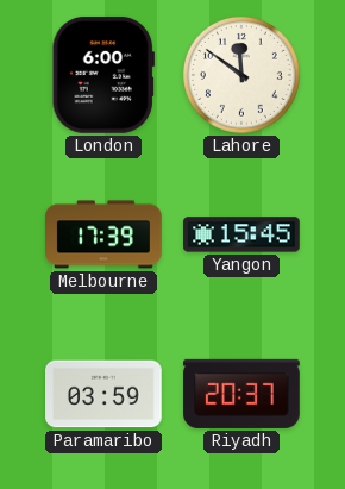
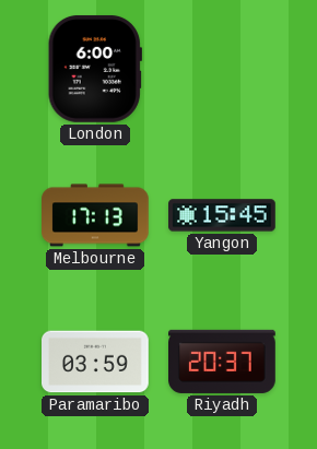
Lahore: 11:51 -> none (241, 75)
Melbourne: 17:39 -> 17:13 (96, 215)
